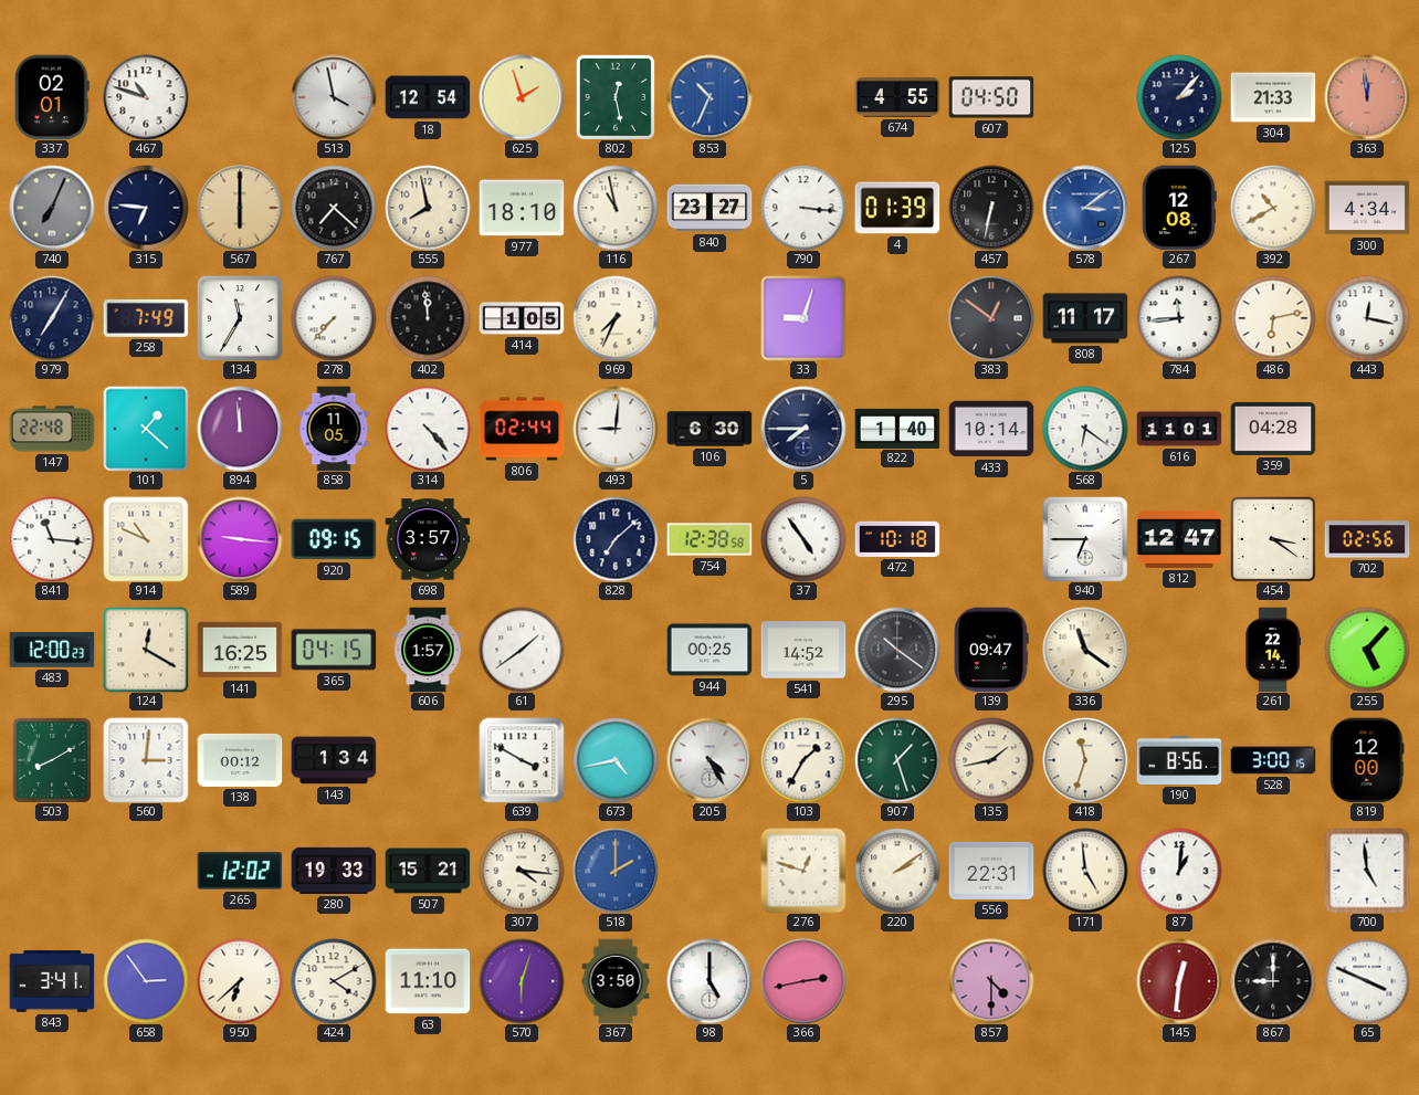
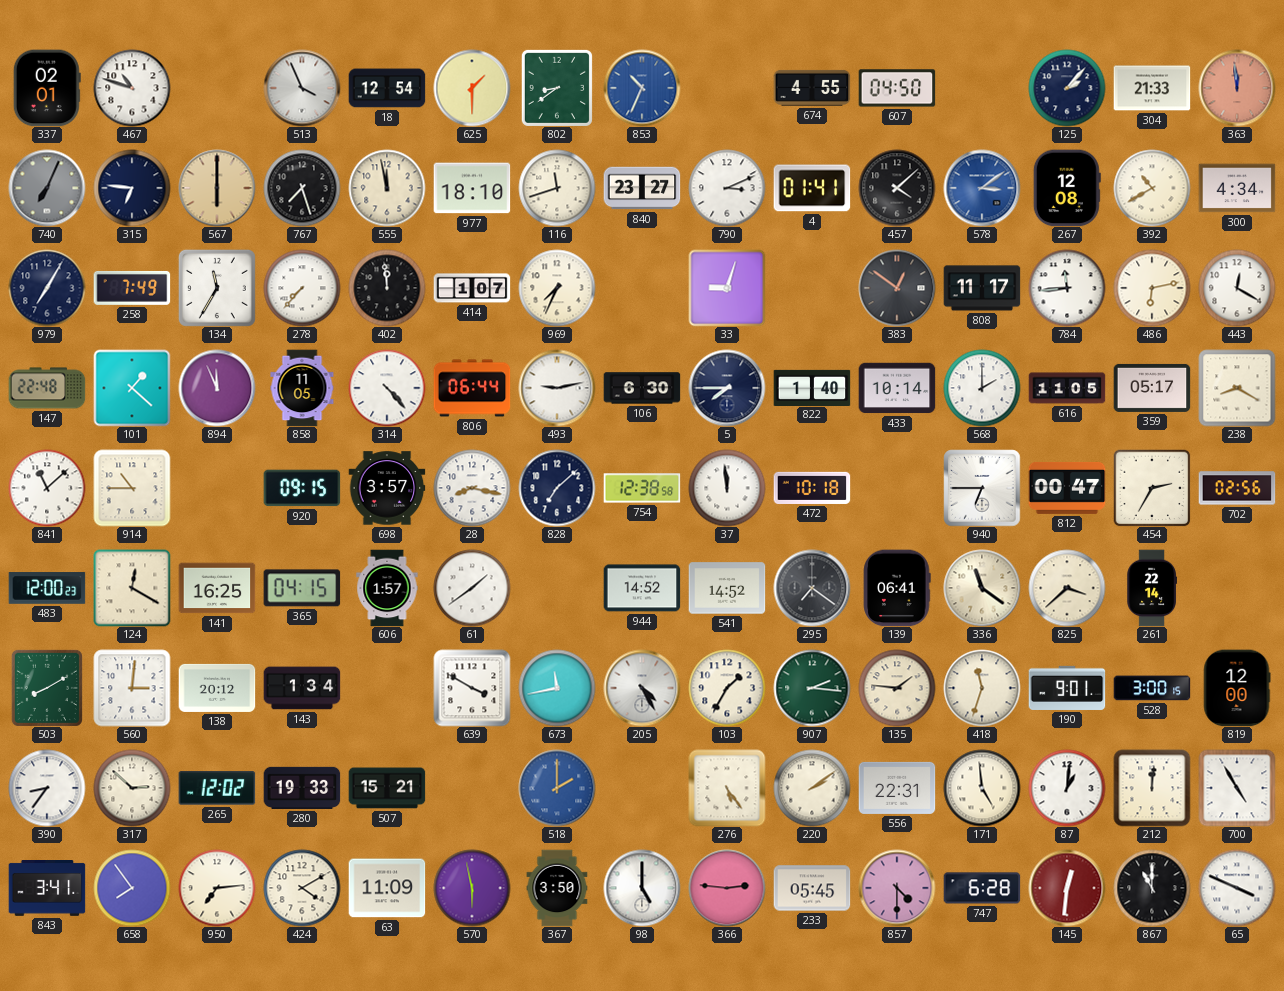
513: 3:58 -> 3:56 (302, 88)
625: 1:57 -> 1:30 (472, 88)
802: 12:28 -> 8:39 (557, 88)
767: 7:22 -> 7:27 (302, 188)
555: 7:58 -> 11:58 (387, 188)
116: 10:58 -> 11:42 (557, 188)
790: 3:16 -> 3:11 (727, 188)
4: 01:39 -> 01:41 (812, 188)
457: 6:32 -> 4:08 (897, 188)
414: 1:05 -> 1:07 (472, 288)
443: 12:17 -> 12:20 (1237, 288)
894: 11:59 -> 11:56 (217, 388)
806: 02:44 -> 06:44 (472, 388)
493: 9:01 -> 9:13 (557, 388)
568: 6:21 -> 2:00 (982, 388)
616: 11:01 -> 11:05 (1067, 388)
359: 04:28 -> 05:17 (1152, 388)
238: none -> 8:20 (1237, 388)
841: 11:16 -> 11:08 (47, 488)
914: 10:49 -> 10:45 (132, 488)
589: 9:16 -> none (240, 539)
28: none -> 8:17 (472, 488)
37: 4:54 -> 11:59 (727, 488)
812: 12:47 -> 00:47 (1067, 488)
454: 3:21 -> 2:35 (1152, 488)
944: 00:25 -> 14:52 (642, 588)
295: 10:21 -> 7:21 (812, 588)
139: 09:47 -> 06:41 (897, 588)
825: none -> 3:38 (1067, 588)
255: 5:07 -> none (1367, 650)
138: 00:12 -> 20:12 (217, 688)
673: 4:43 -> 11:43 (557, 688)
907: 1:27 -> 2:16 (812, 688)
135: 1:43 -> 1:46 (897, 688)
190: 8:56 -> 9:01 (1067, 688)
390: none -> 8:36 (47, 788)
317: none -> 2:52 (132, 788)
307: 4:16 -> none (522, 871)
276: 12:48 -> 5:24 (727, 788)
212: none -> 12:01 (1152, 788)
700: 4:59 -> 4:55 (1237, 788)
658: 2:54 -> 7:54 (132, 888)
950: 6:38 -> 7:14 (217, 888)
63: 11:10 -> 11:09 (387, 888)
570: 6:03 -> 5:58 (472, 888)
366: 2:43 -> 2:46 (727, 888)
233: none -> 05:45 (812, 888)
747: none -> 6:28 (982, 888)
867: 9:00 -> 11:00 (1152, 888)
